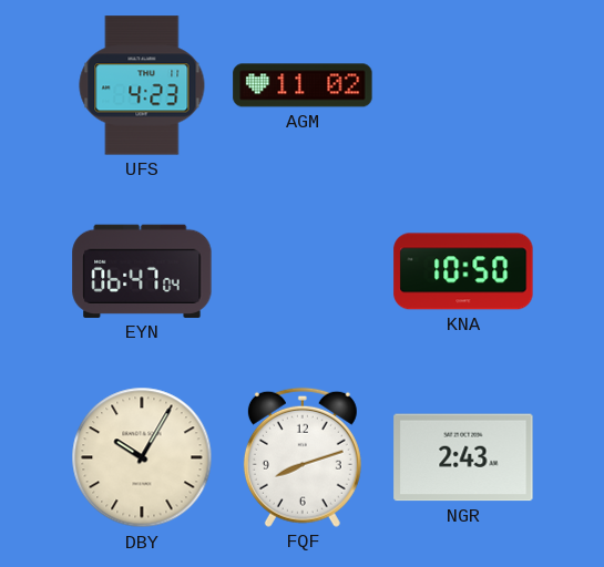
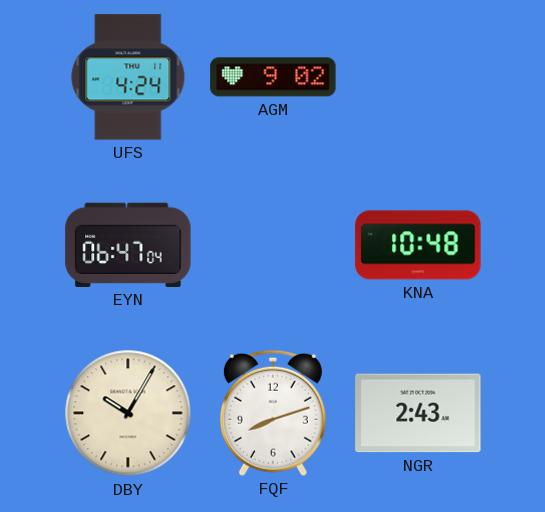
UFS: 4:23 -> 4:24 (128, 77)
AGM: 11:02 -> 9:02 (273, 77)
KNA: 10:50 -> 10:48 (418, 245)
